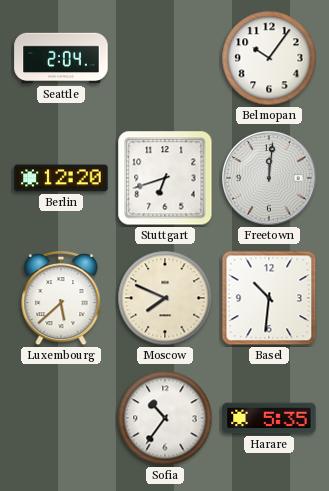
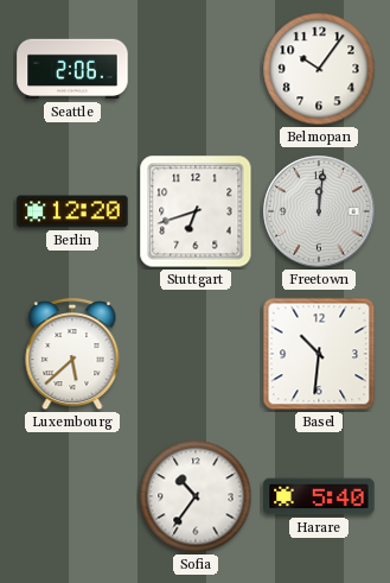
Seattle: 2:04 -> 2:06 (72, 69)
Moscow: 7:49 -> none (165, 298)
Harare: 5:35 -> 5:40 (319, 496)
